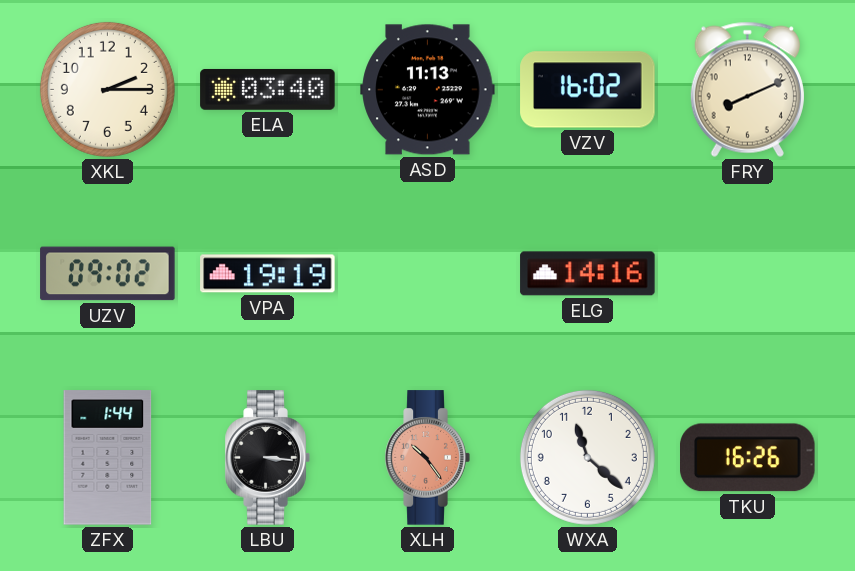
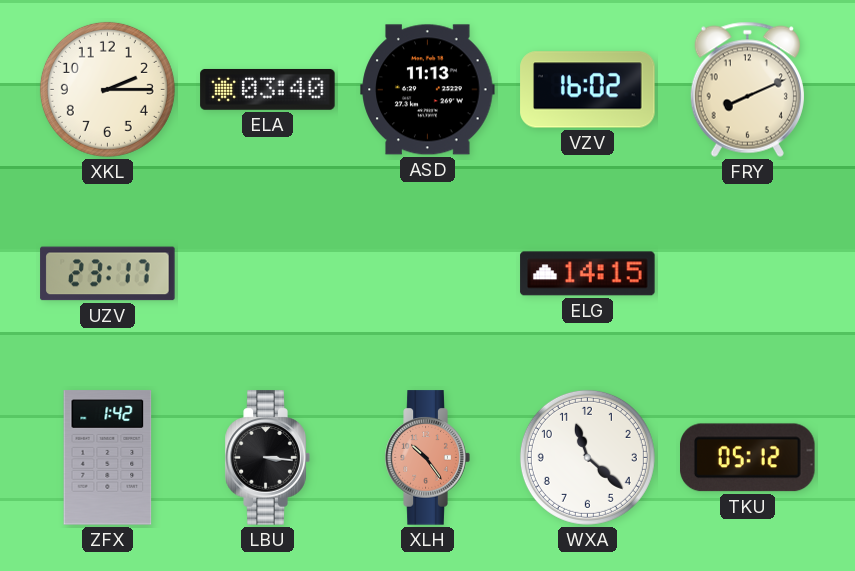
UZV: 09:02 -> 23:17 (108, 274)
VPA: 19:19 -> none (268, 274)
ELG: 14:16 -> 14:15 (588, 274)
ZFX: 1:44 -> 1:42 (108, 458)
TKU: 16:26 -> 05:12 (748, 458)
